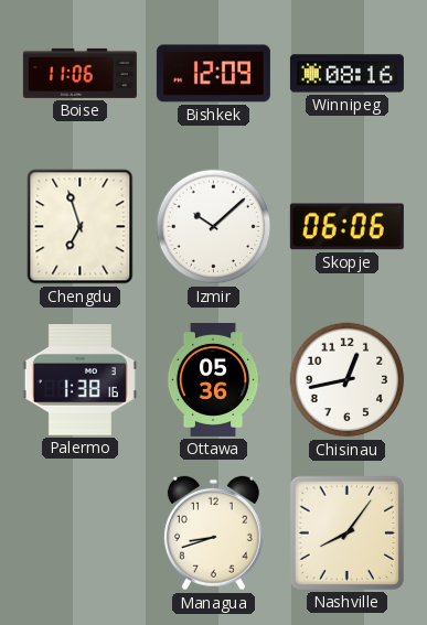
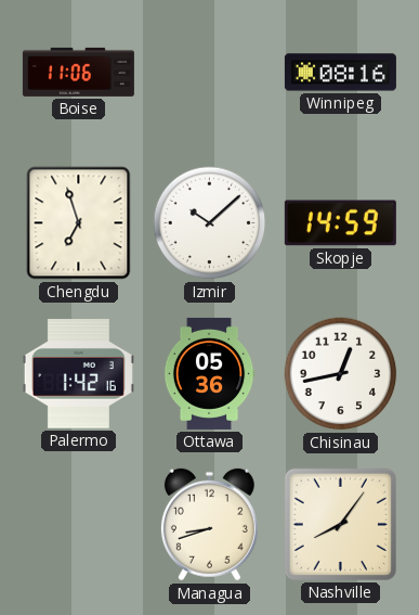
Bishkek: 12:09 -> none (213, 74)
Skopje: 06:06 -> 14:59 (340, 223)
Palermo: 1:38 -> 1:42 (78, 374)
